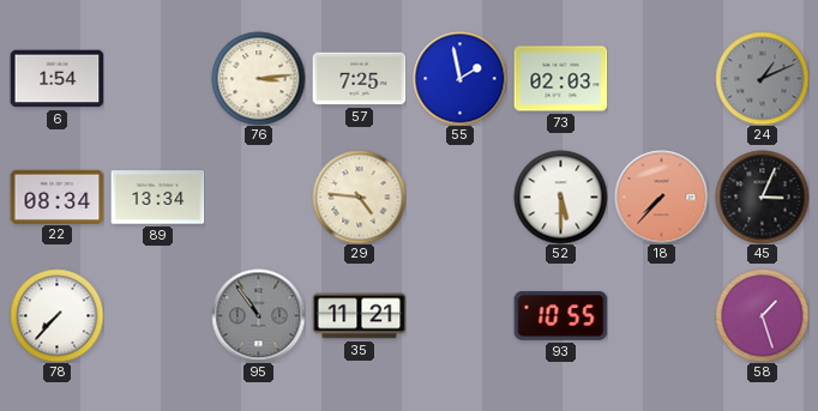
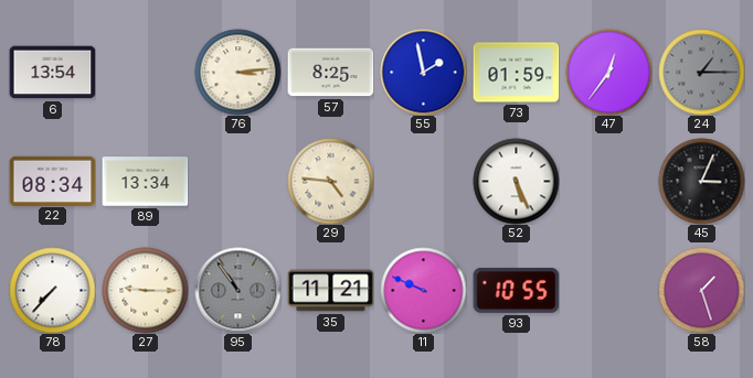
6: 1:54 -> 13:54 (52, 73)
57: 7:25 -> 8:25 (330, 73)
73: 02:03 -> 01:59 (516, 73)
47: none -> 12:36 (608, 72)
24: 1:11 -> 1:15 (701, 72)
52: 5:30 -> 5:26 (516, 181)
18: 7:37 -> none (661, 197)
27: none -> 9:15 (145, 290)
11: none -> 9:49 (423, 290)
